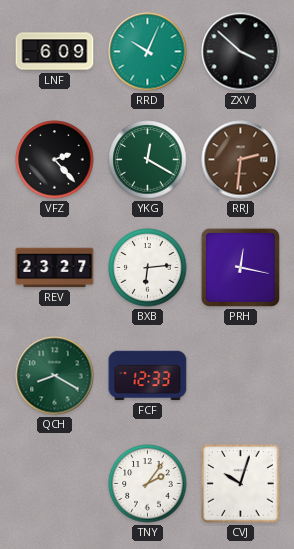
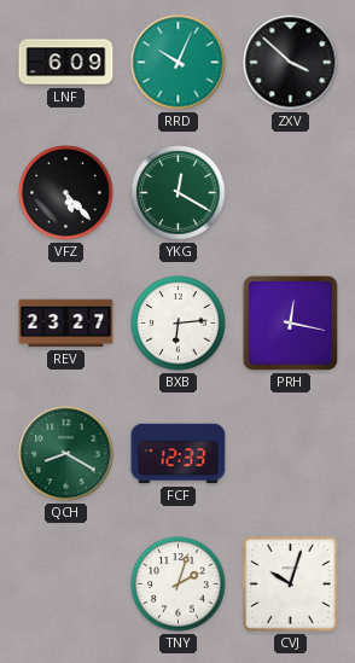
VFZ: 2:23 -> 5:23 (66, 193)
RRJ: 2:31 -> none (241, 160)
TNY: 2:06 -> 2:03 (179, 585)
